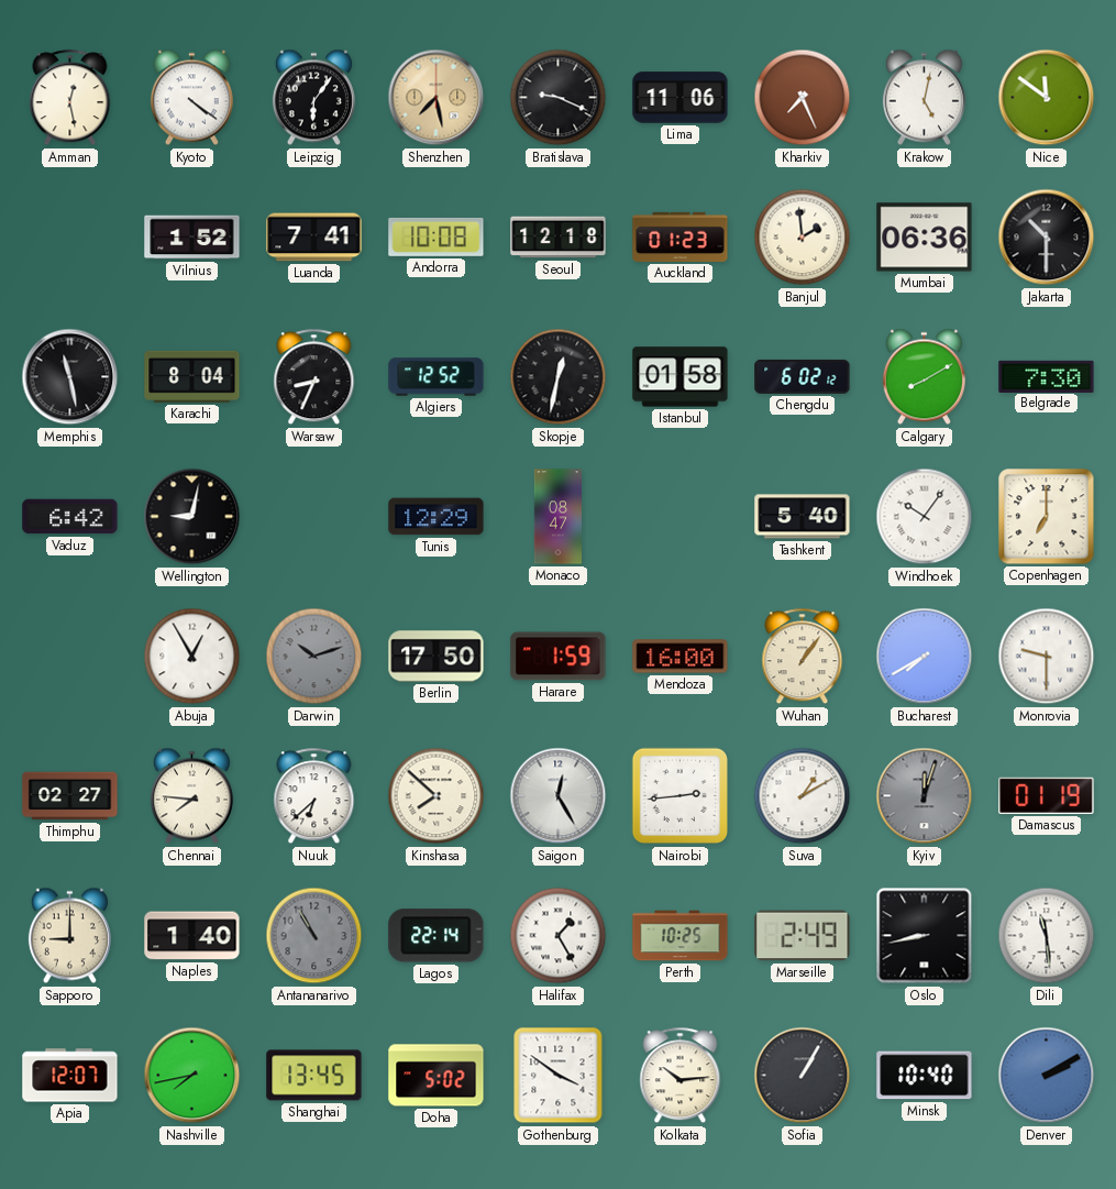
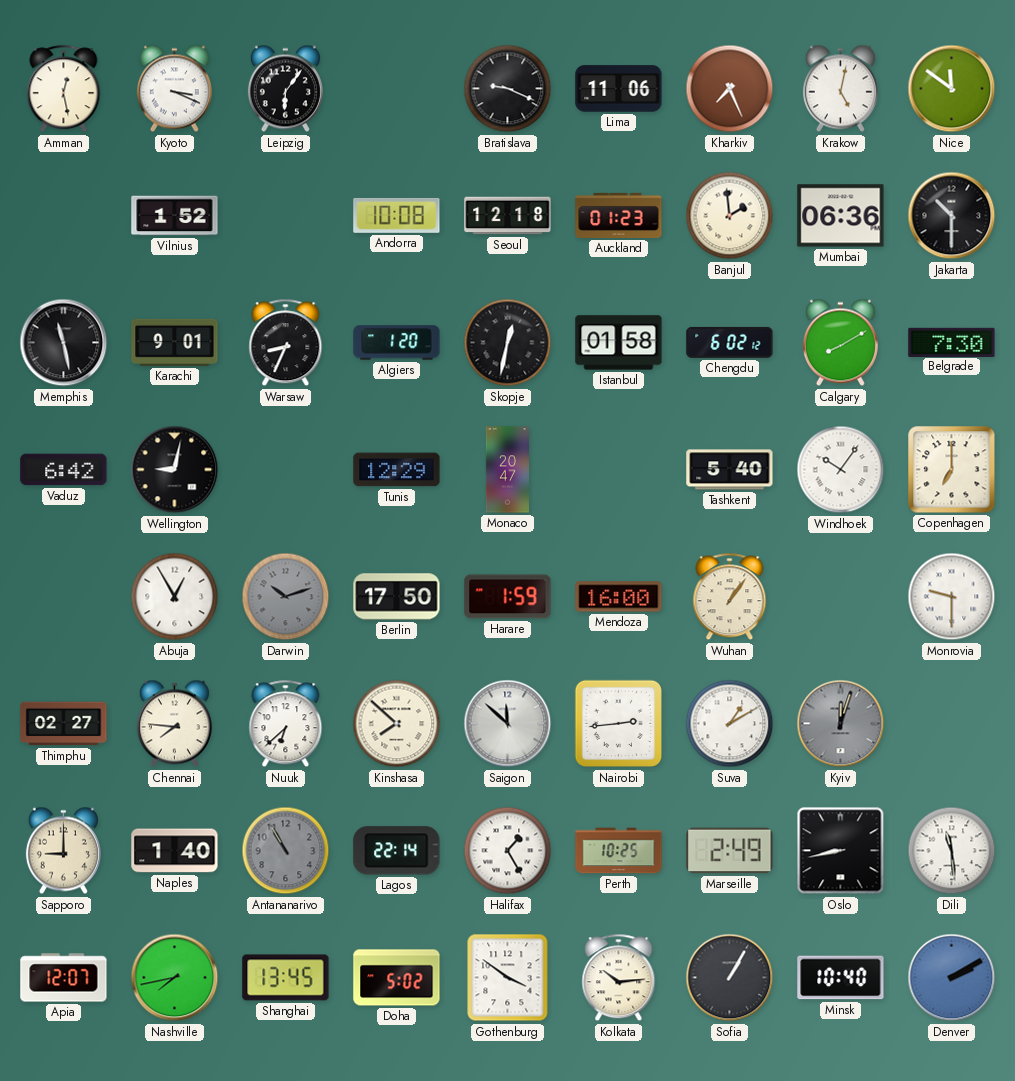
Kyoto: 4:21 -> 3:19 (174, 89)
Shenzhen: 7:28 -> none (437, 98)
Luanda: 7:41 -> none (314, 238)
Karachi: 8:04 -> 9:01 (175, 342)
Algiers: 12:52 -> 1:20 (397, 343)
Monaco: 08:47 -> 20:47 (507, 470)
Bucharest: 7:40 -> none (925, 657)
Saigon: 12:25 -> 11:52 (508, 724)
Damascus: 01:19 -> none (1047, 795)
